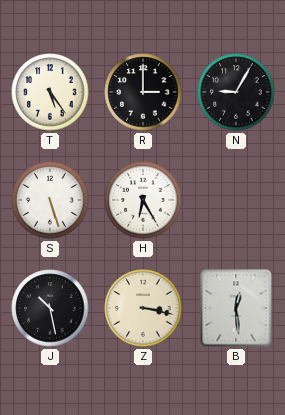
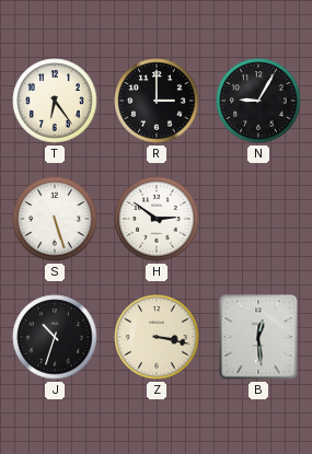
T: 5:24 -> 6:24 (55, 101)
H: 6:25 -> 2:51 (157, 219)
J: 10:28 -> 10:33 (55, 337)
